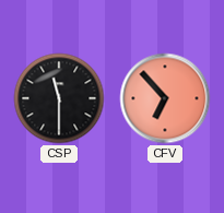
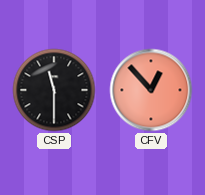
CFV: 6:53 -> 12:53 (151, 90)
